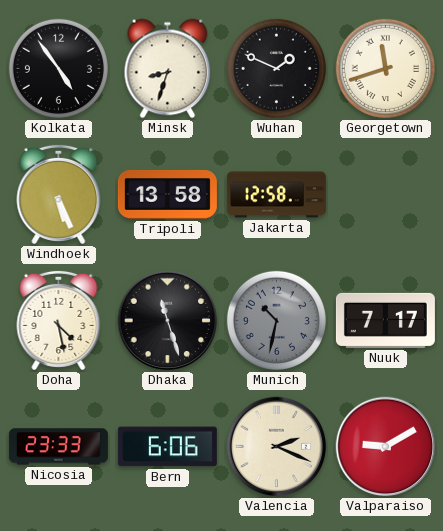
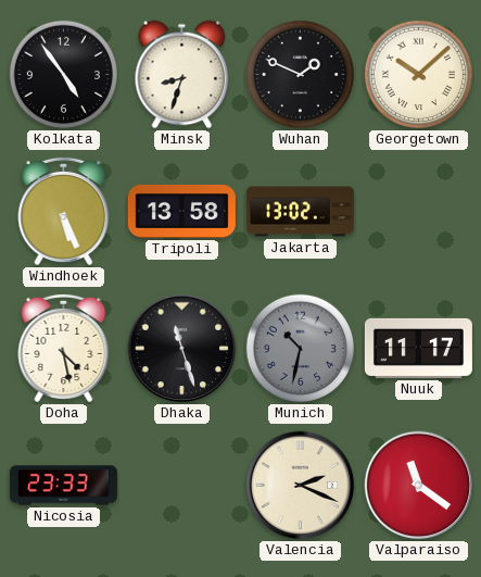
Georgetown: 11:42 -> 10:08 (418, 74)
Jakarta: 12:58 -> 13:02 (300, 212)
Nuuk: 7:17 -> 11:17 (418, 348)
Bern: 6:06 -> none (167, 447)
Valparaiso: 9:10 -> 11:21 (419, 486)
